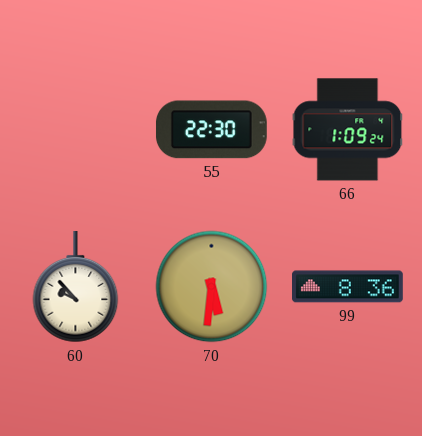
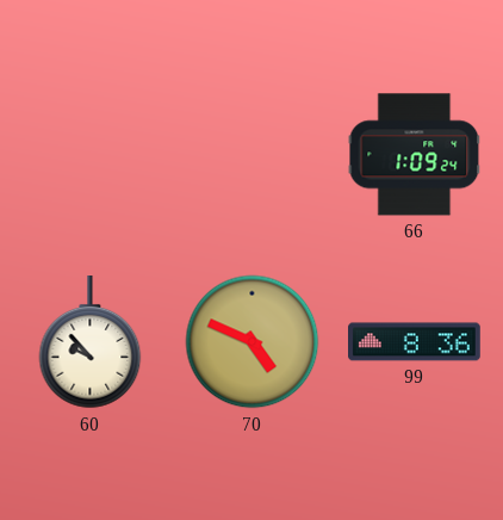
55: 22:30 -> none (211, 130)
70: 5:31 -> 4:49 (253, 342)
